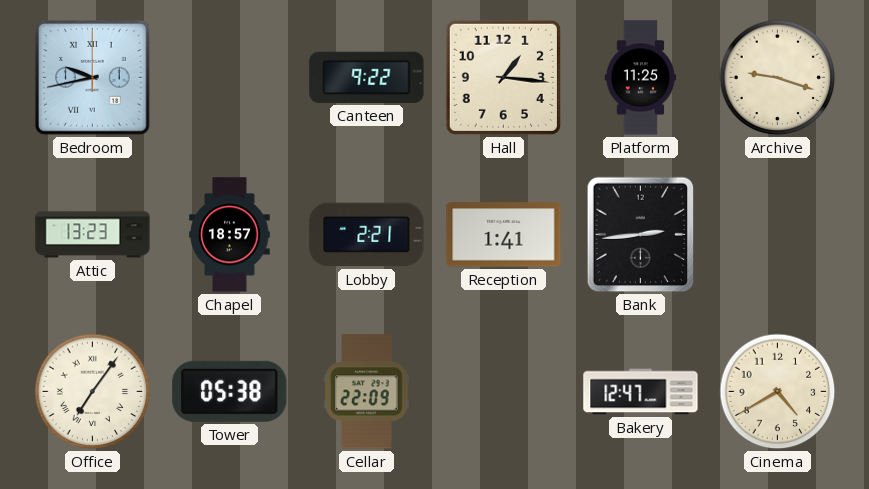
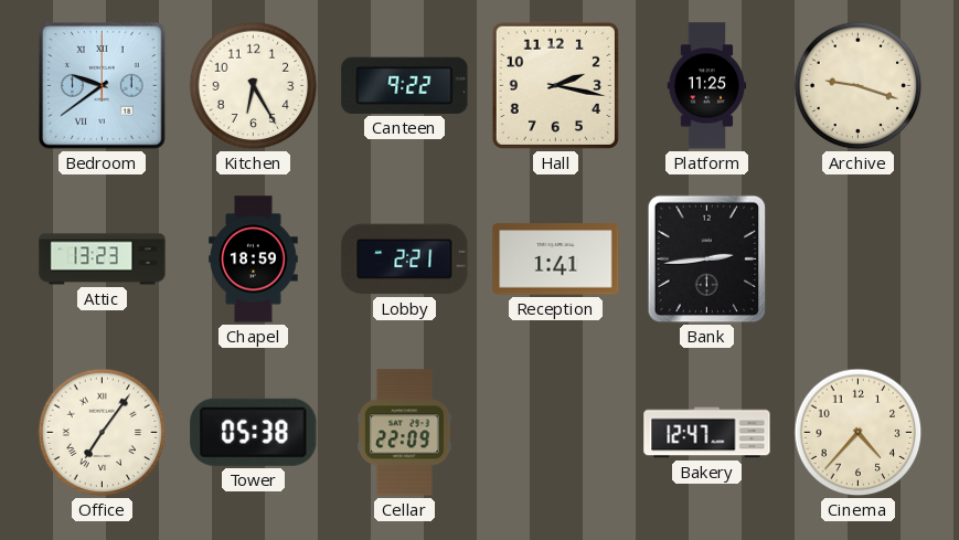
Bedroom: 9:43 -> 9:39 (103, 86)
Kitchen: none -> 6:25 (254, 86)
Hall: 1:16 -> 2:17 (555, 85)
Chapel: 18:57 -> 18:59 (254, 260)
Cinema: 4:40 -> 4:37 (859, 433)
